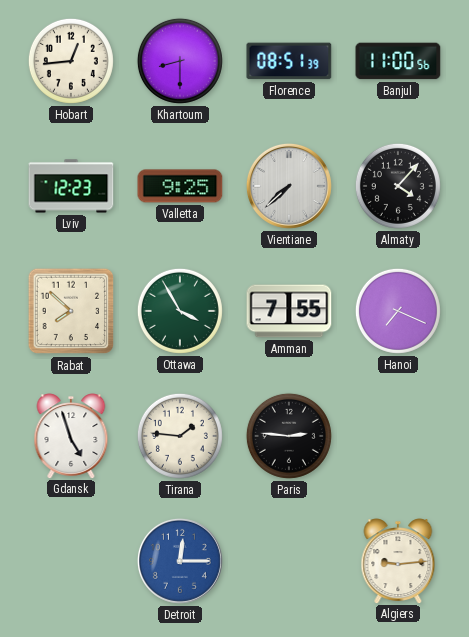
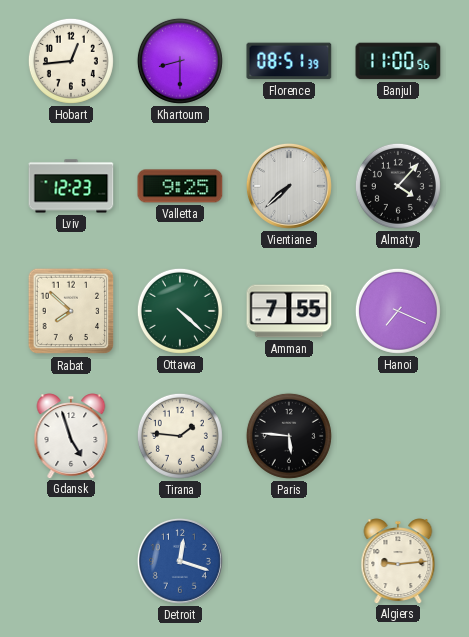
Ottawa: 3:55 -> 4:22 (180, 311)
Paris: 2:46 -> 5:46 (289, 436)
Detroit: 12:15 -> 12:18 (180, 561)
